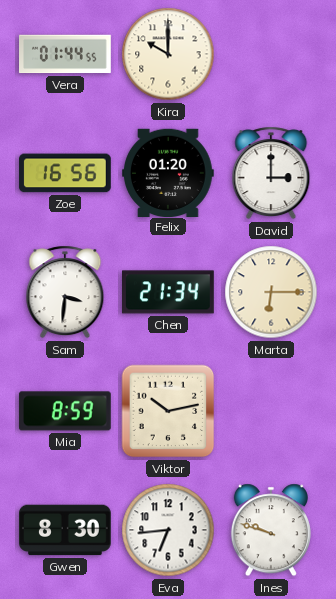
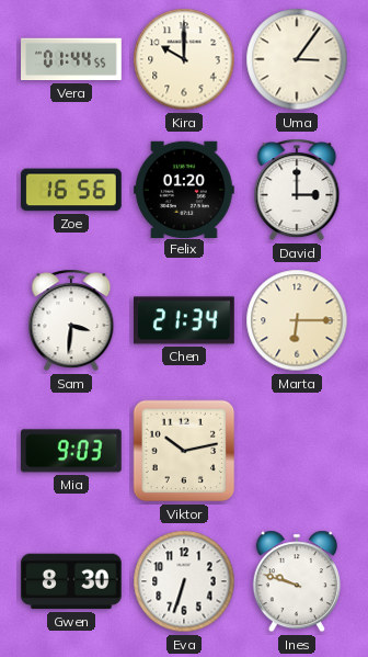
Uma: none -> 3:06 (297, 59)
Mia: 8:59 -> 9:03 (71, 451)
Eva: 6:44 -> 6:33 (184, 581)
